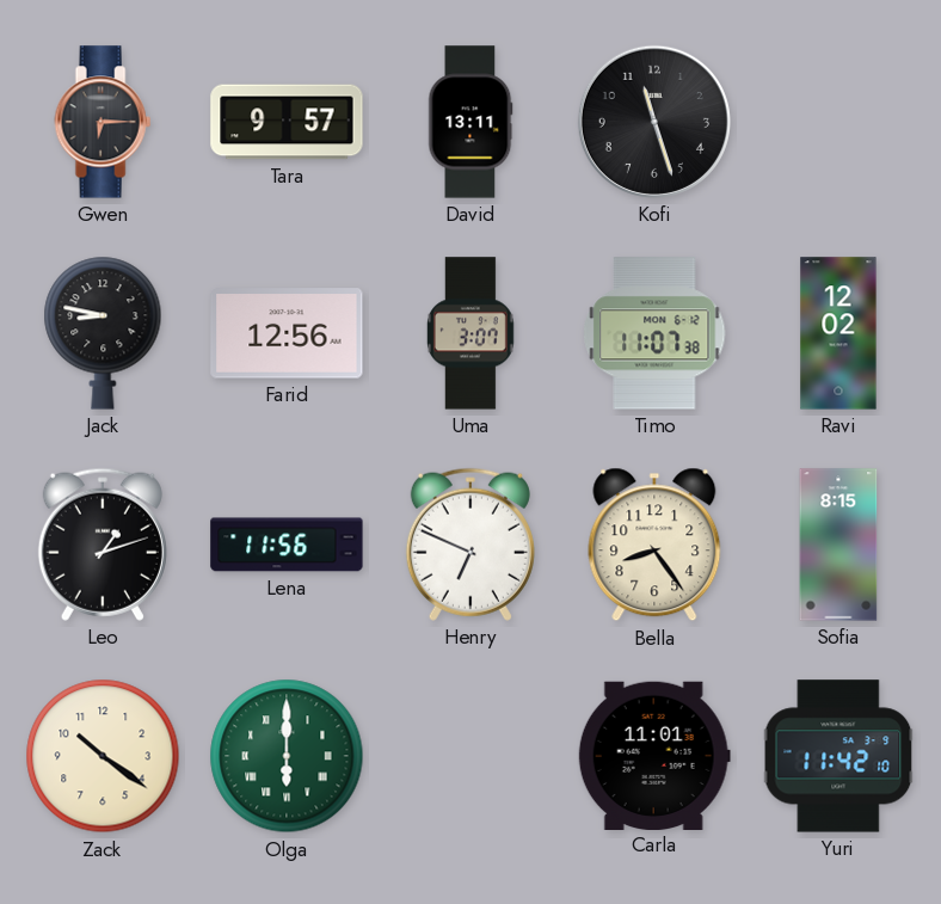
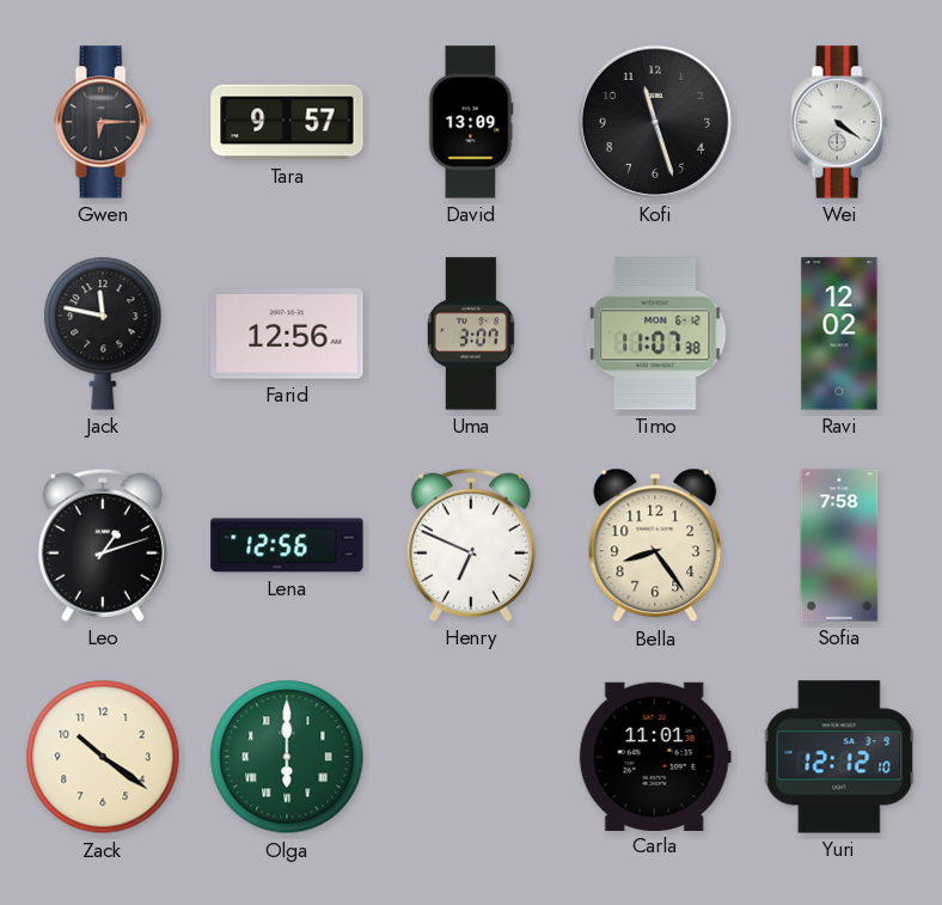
David: 13:11 -> 13:09 (471, 122)
Wei: none -> 4:21 (839, 122)
Jack: 8:47 -> 11:47 (103, 334)
Lena: 11:56 -> 12:56 (287, 545)
Sofia: 8:15 -> 7:58 (839, 545)
Yuri: 11:42 -> 12:12 (839, 757)
